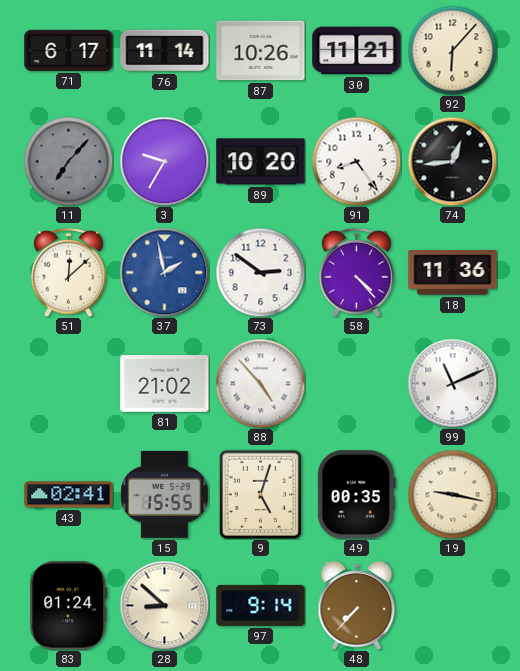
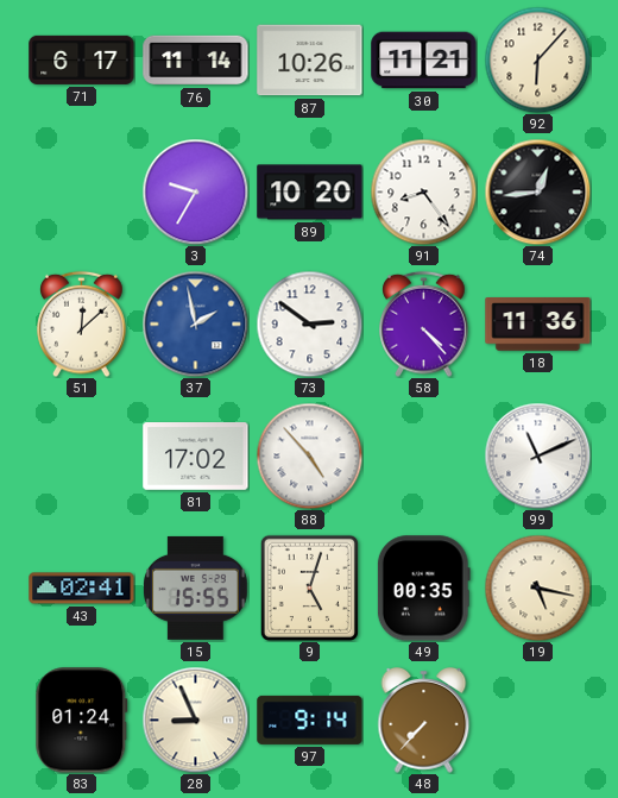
11: 7:07 -> none (68, 161)
81: 21:02 -> 17:02 (196, 457)
19: 9:17 -> 5:17 (537, 587)
28: 8:52 -> 8:56 (195, 720)
